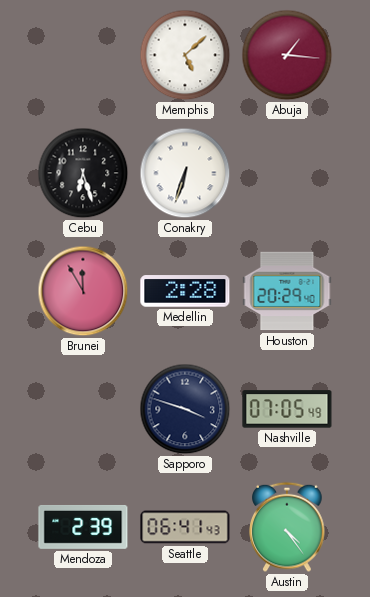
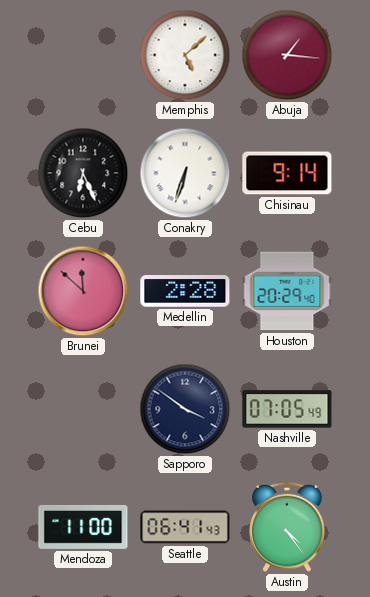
Cebu: 6:27 -> 6:26 (83, 173)
Chisinau: none -> 9:14 (287, 173)
Brunei: 11:55 -> 11:52 (83, 291)
Sapporo: 3:48 -> 3:51 (185, 409)
Mendoza: 2:39 -> 11:00 (83, 527)
